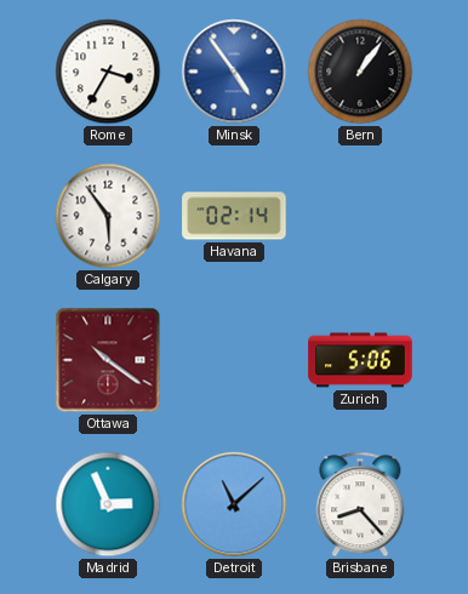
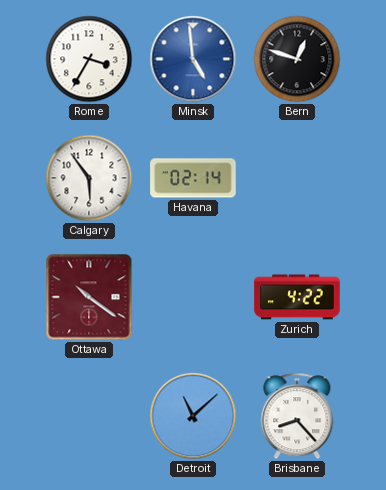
Minsk: 4:54 -> 4:59 (193, 59)
Bern: 1:06 -> 12:48 (297, 59)
Zurich: 5:06 -> 4:22 (297, 297)
Madrid: 2:56 -> none (108, 504)
